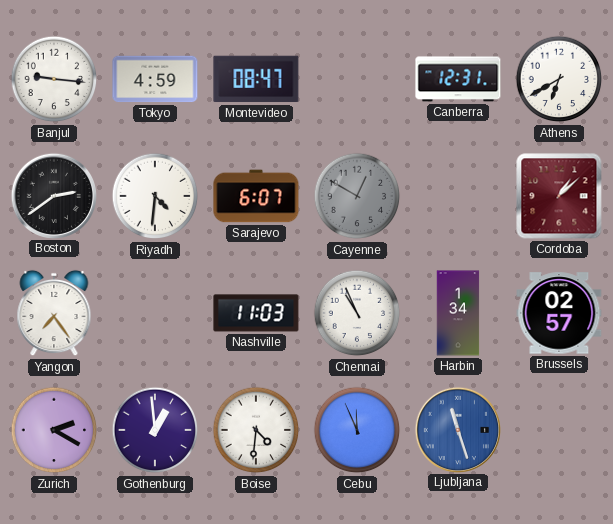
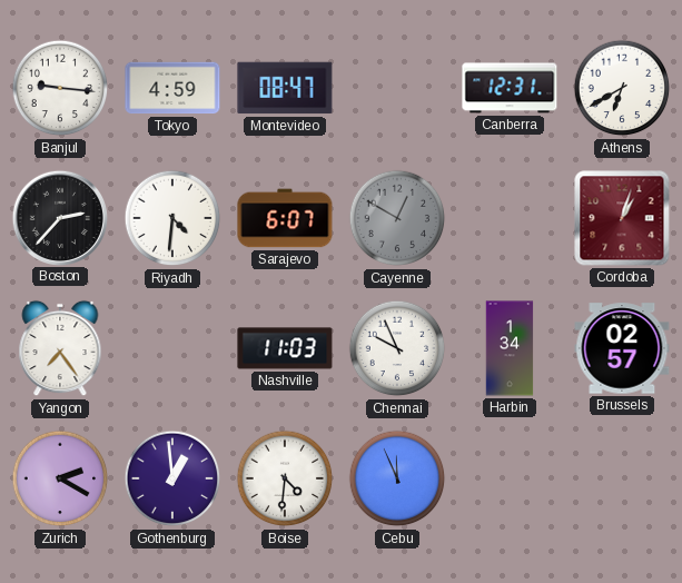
Boston: 2:39 -> 2:37 (59, 217)
Cordoba: 1:08 -> 1:03 (622, 218)
Chennai: 10:56 -> 9:56 (397, 348)
Ljubljana: 11:27 -> none (457, 429)
